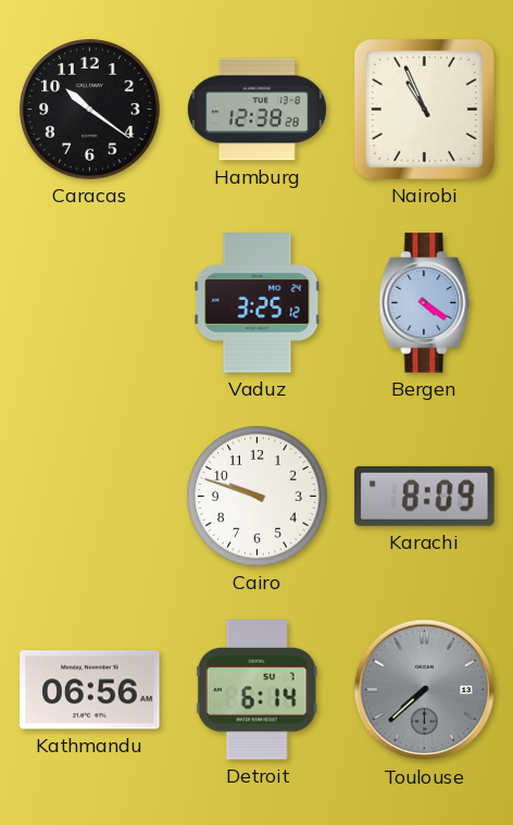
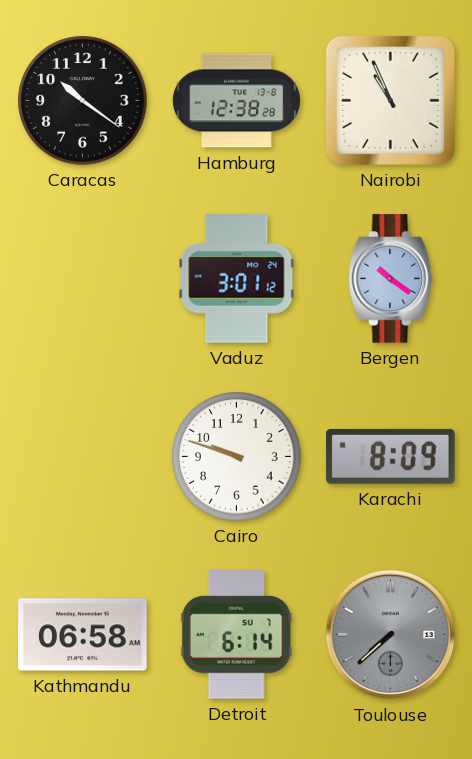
Vaduz: 3:25 -> 3:01 (237, 279)
Bergen: 4:21 -> 10:21 (391, 279)
Kathmandu: 06:56 -> 06:58 (83, 635)
